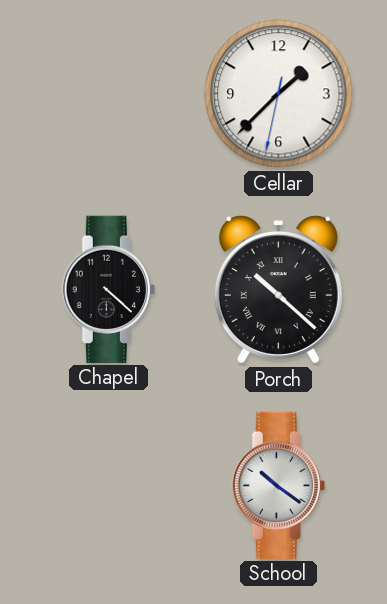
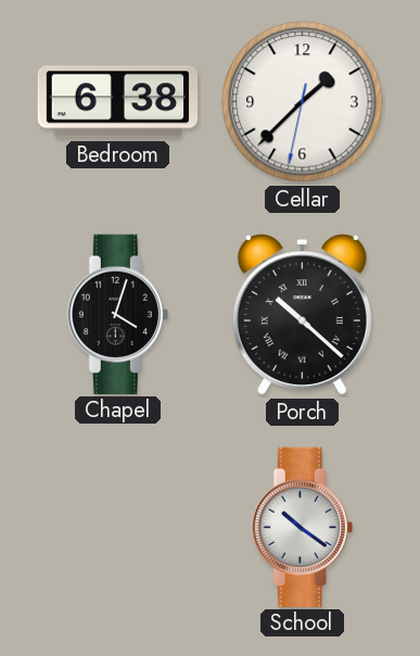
Bedroom: none -> 6:38 (118, 102)
Chapel: 4:22 -> 4:03 (117, 314)
